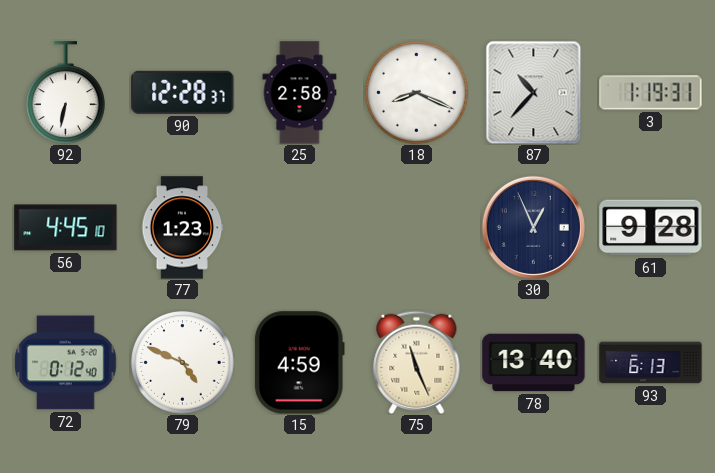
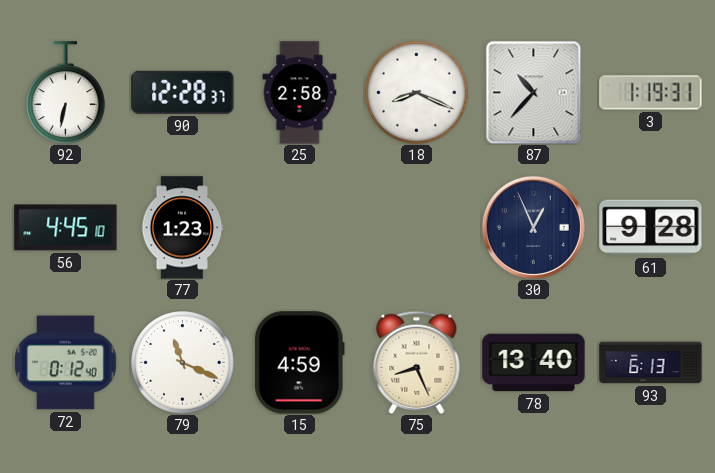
79: 4:49 -> 11:19 (183, 363)
75: 11:26 -> 8:26 (417, 362)
